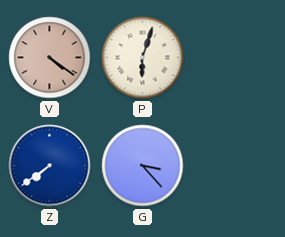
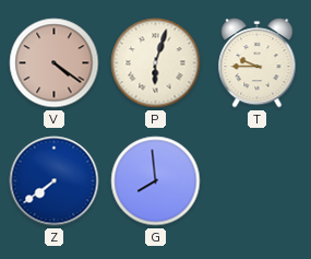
T: none -> 9:45 (258, 63)
G: 3:23 -> 7:59 (156, 181)
